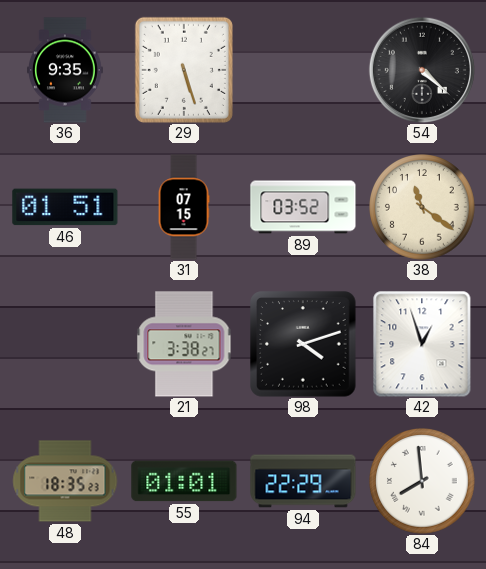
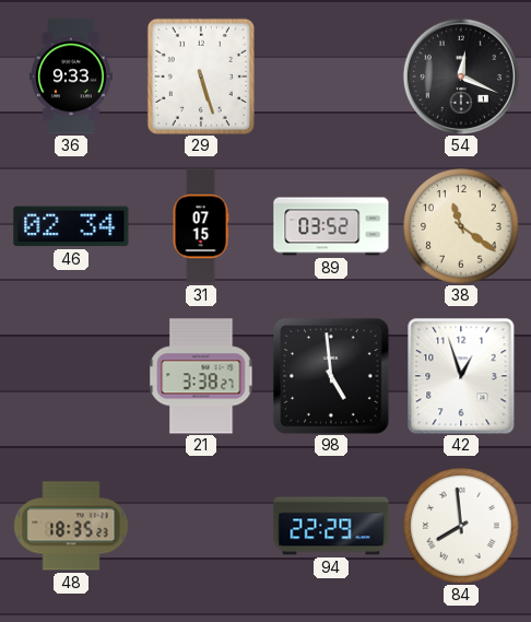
36: 9:35 -> 9:33 (72, 77)
54: 4:22 -> 12:19 (461, 77)
46: 01:51 -> 02:34 (71, 226)
98: 4:12 -> 4:59 (331, 376)
55: 01:01 -> none (184, 481)
